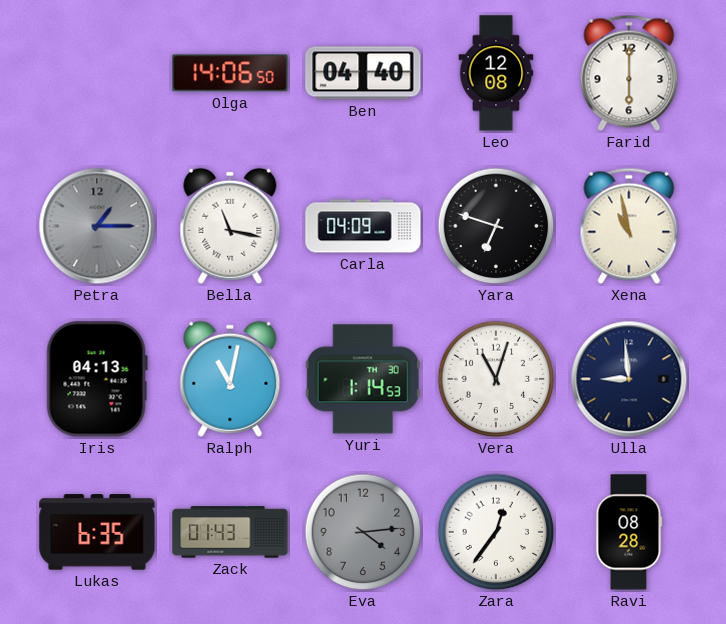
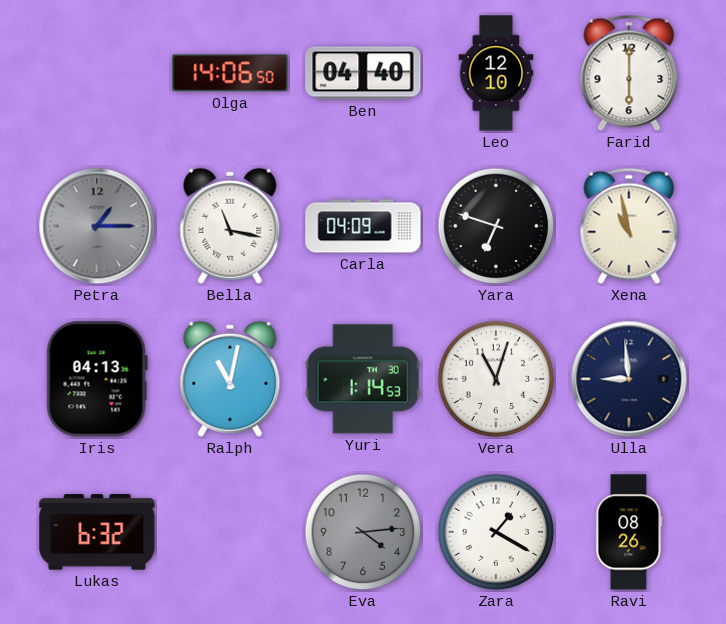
Leo: 12:08 -> 12:10 (496, 73)
Lukas: 6:35 -> 6:32 (97, 532)
Zack: 01:43 -> none (230, 532)
Zara: 12:36 -> 1:20 (496, 532)
Ravi: 08:28 -> 08:26 (629, 532)
